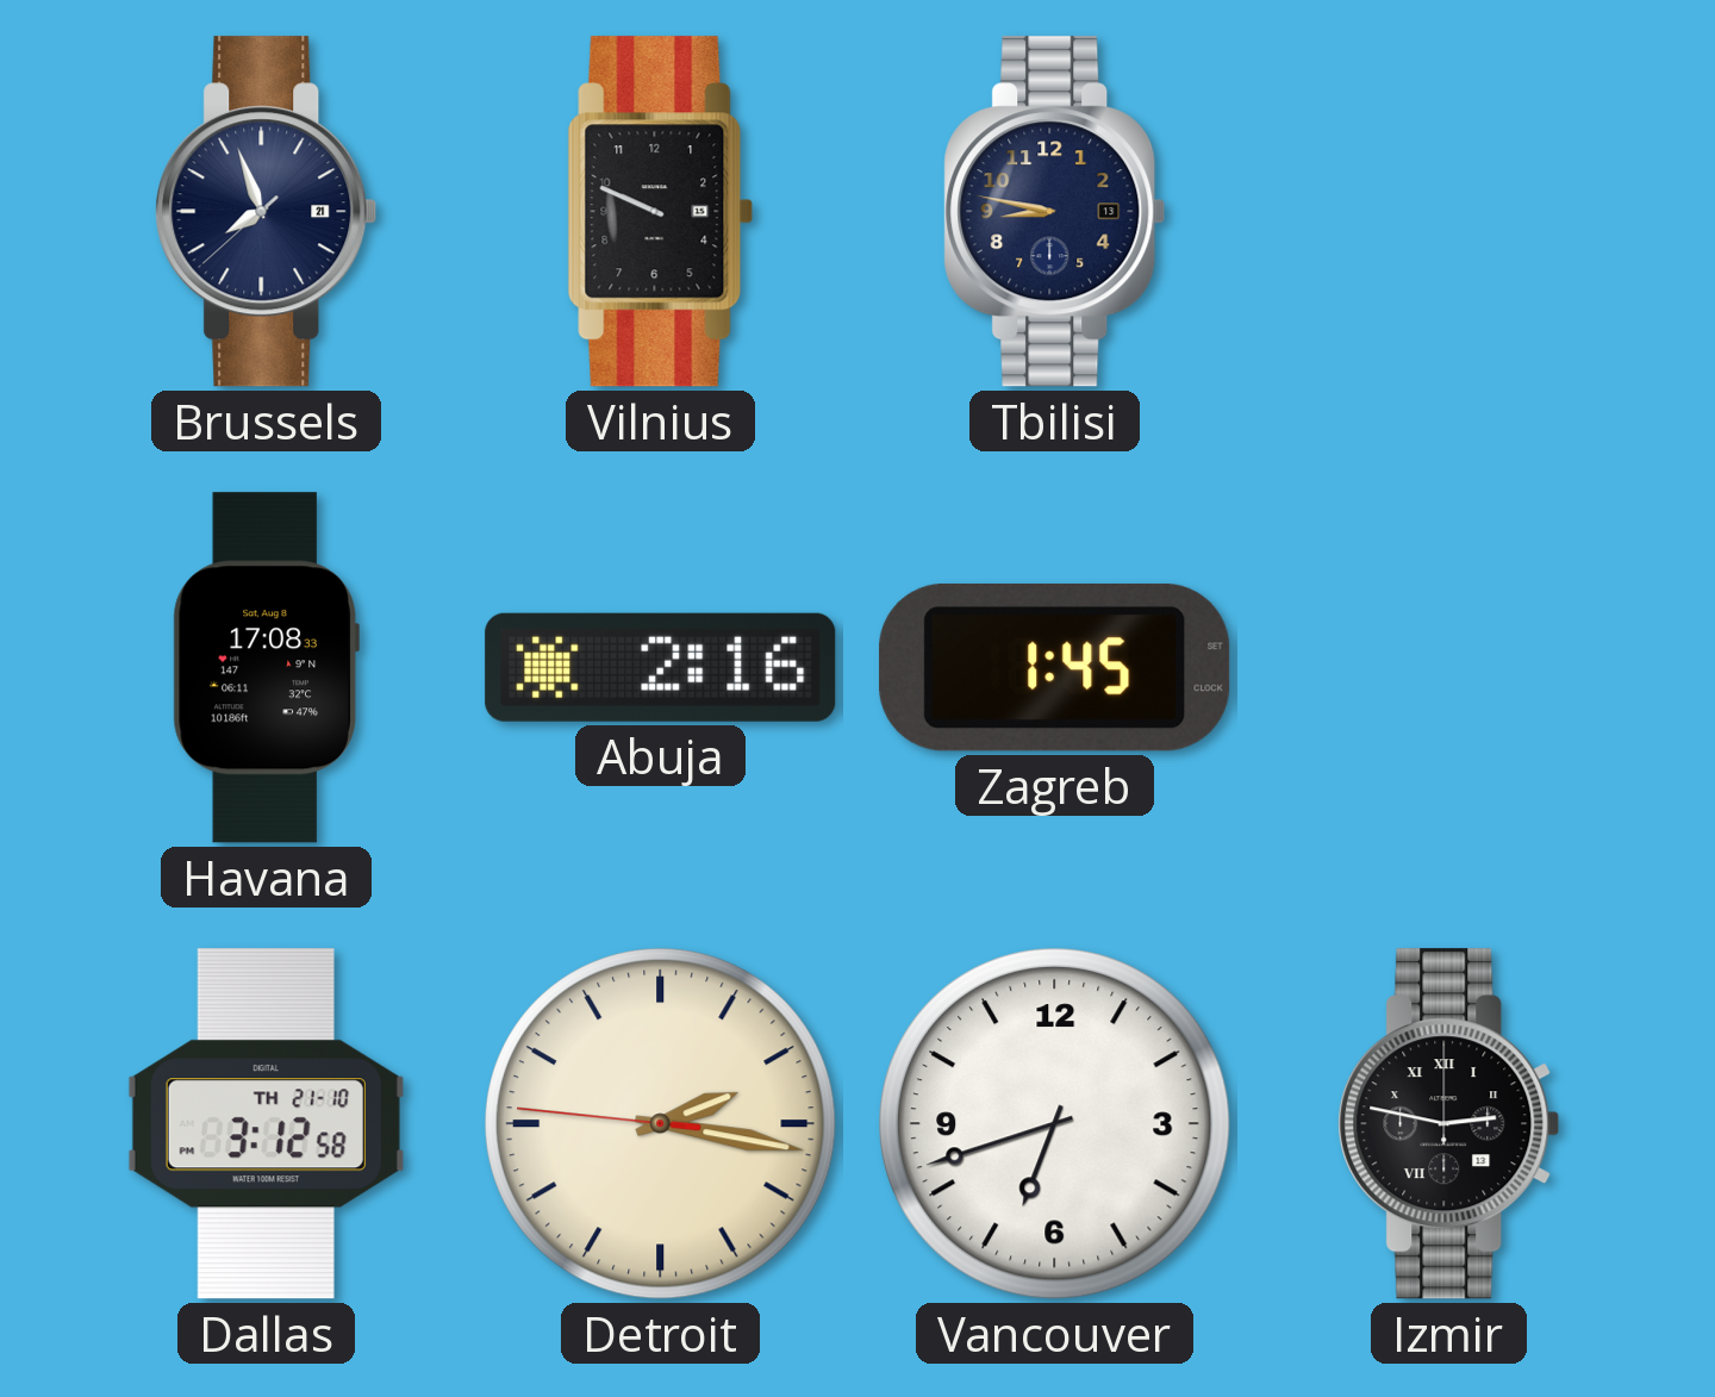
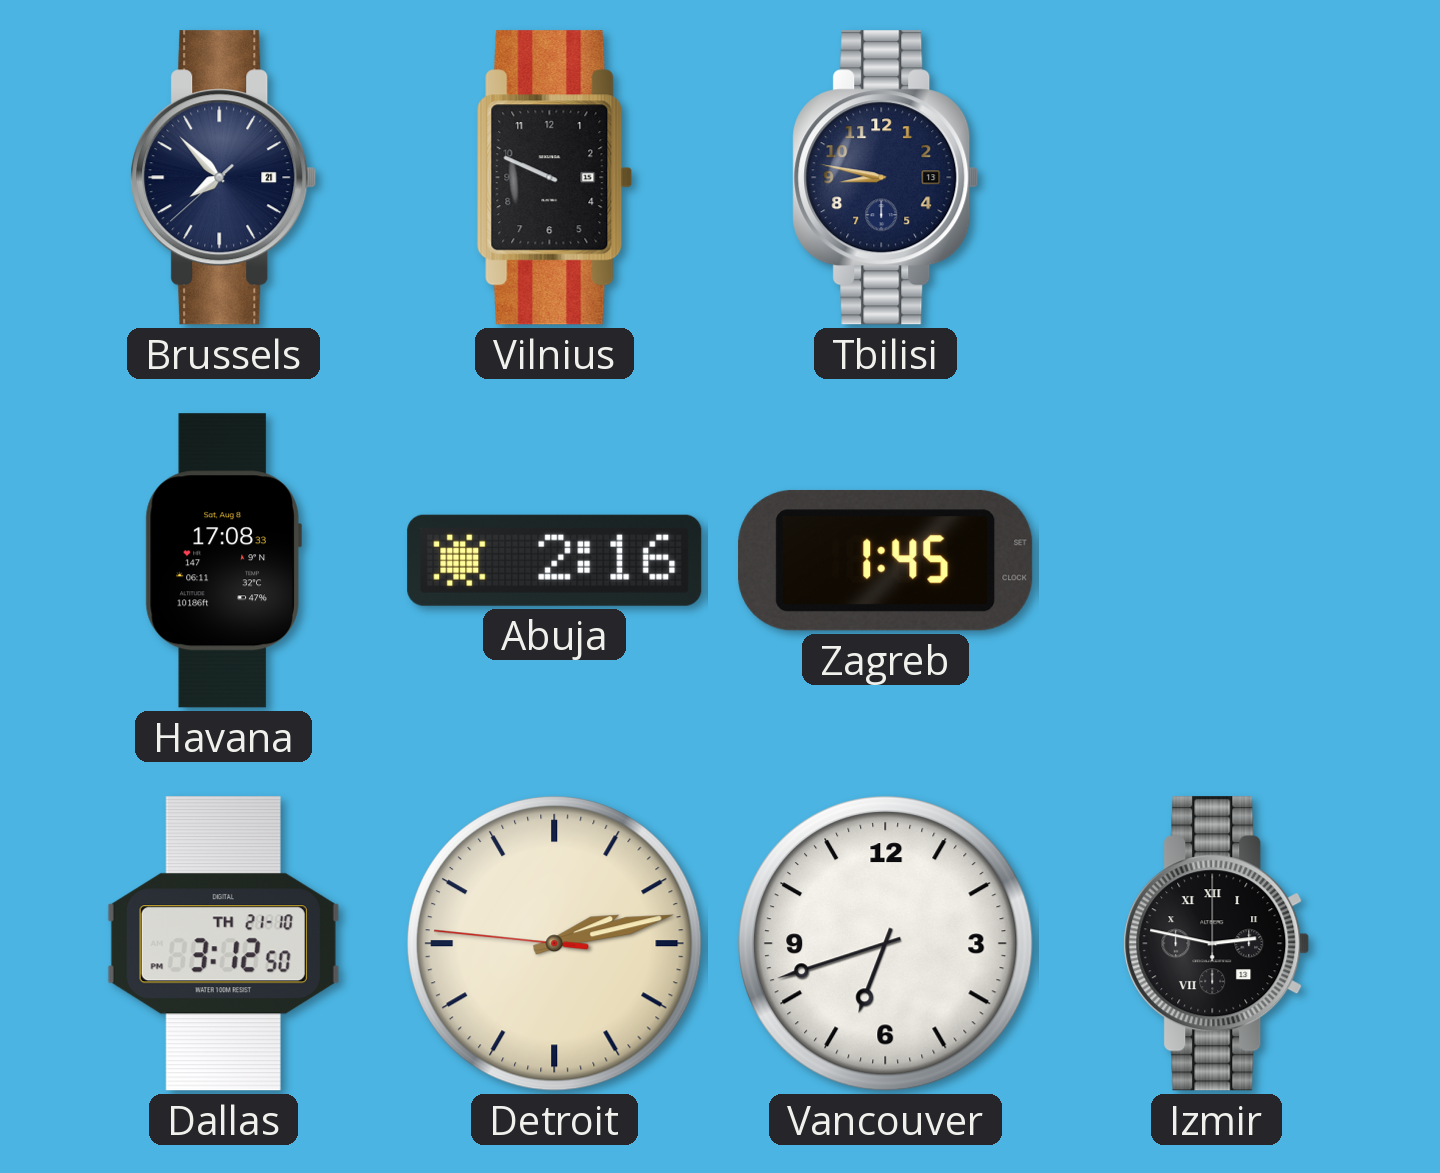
Brussels: 7:56 -> 7:52 (224, 178)
Dallas: 3:12:58 -> 3:12:50 (223, 944)
Detroit: 2:16 -> 2:12 (555, 944)
